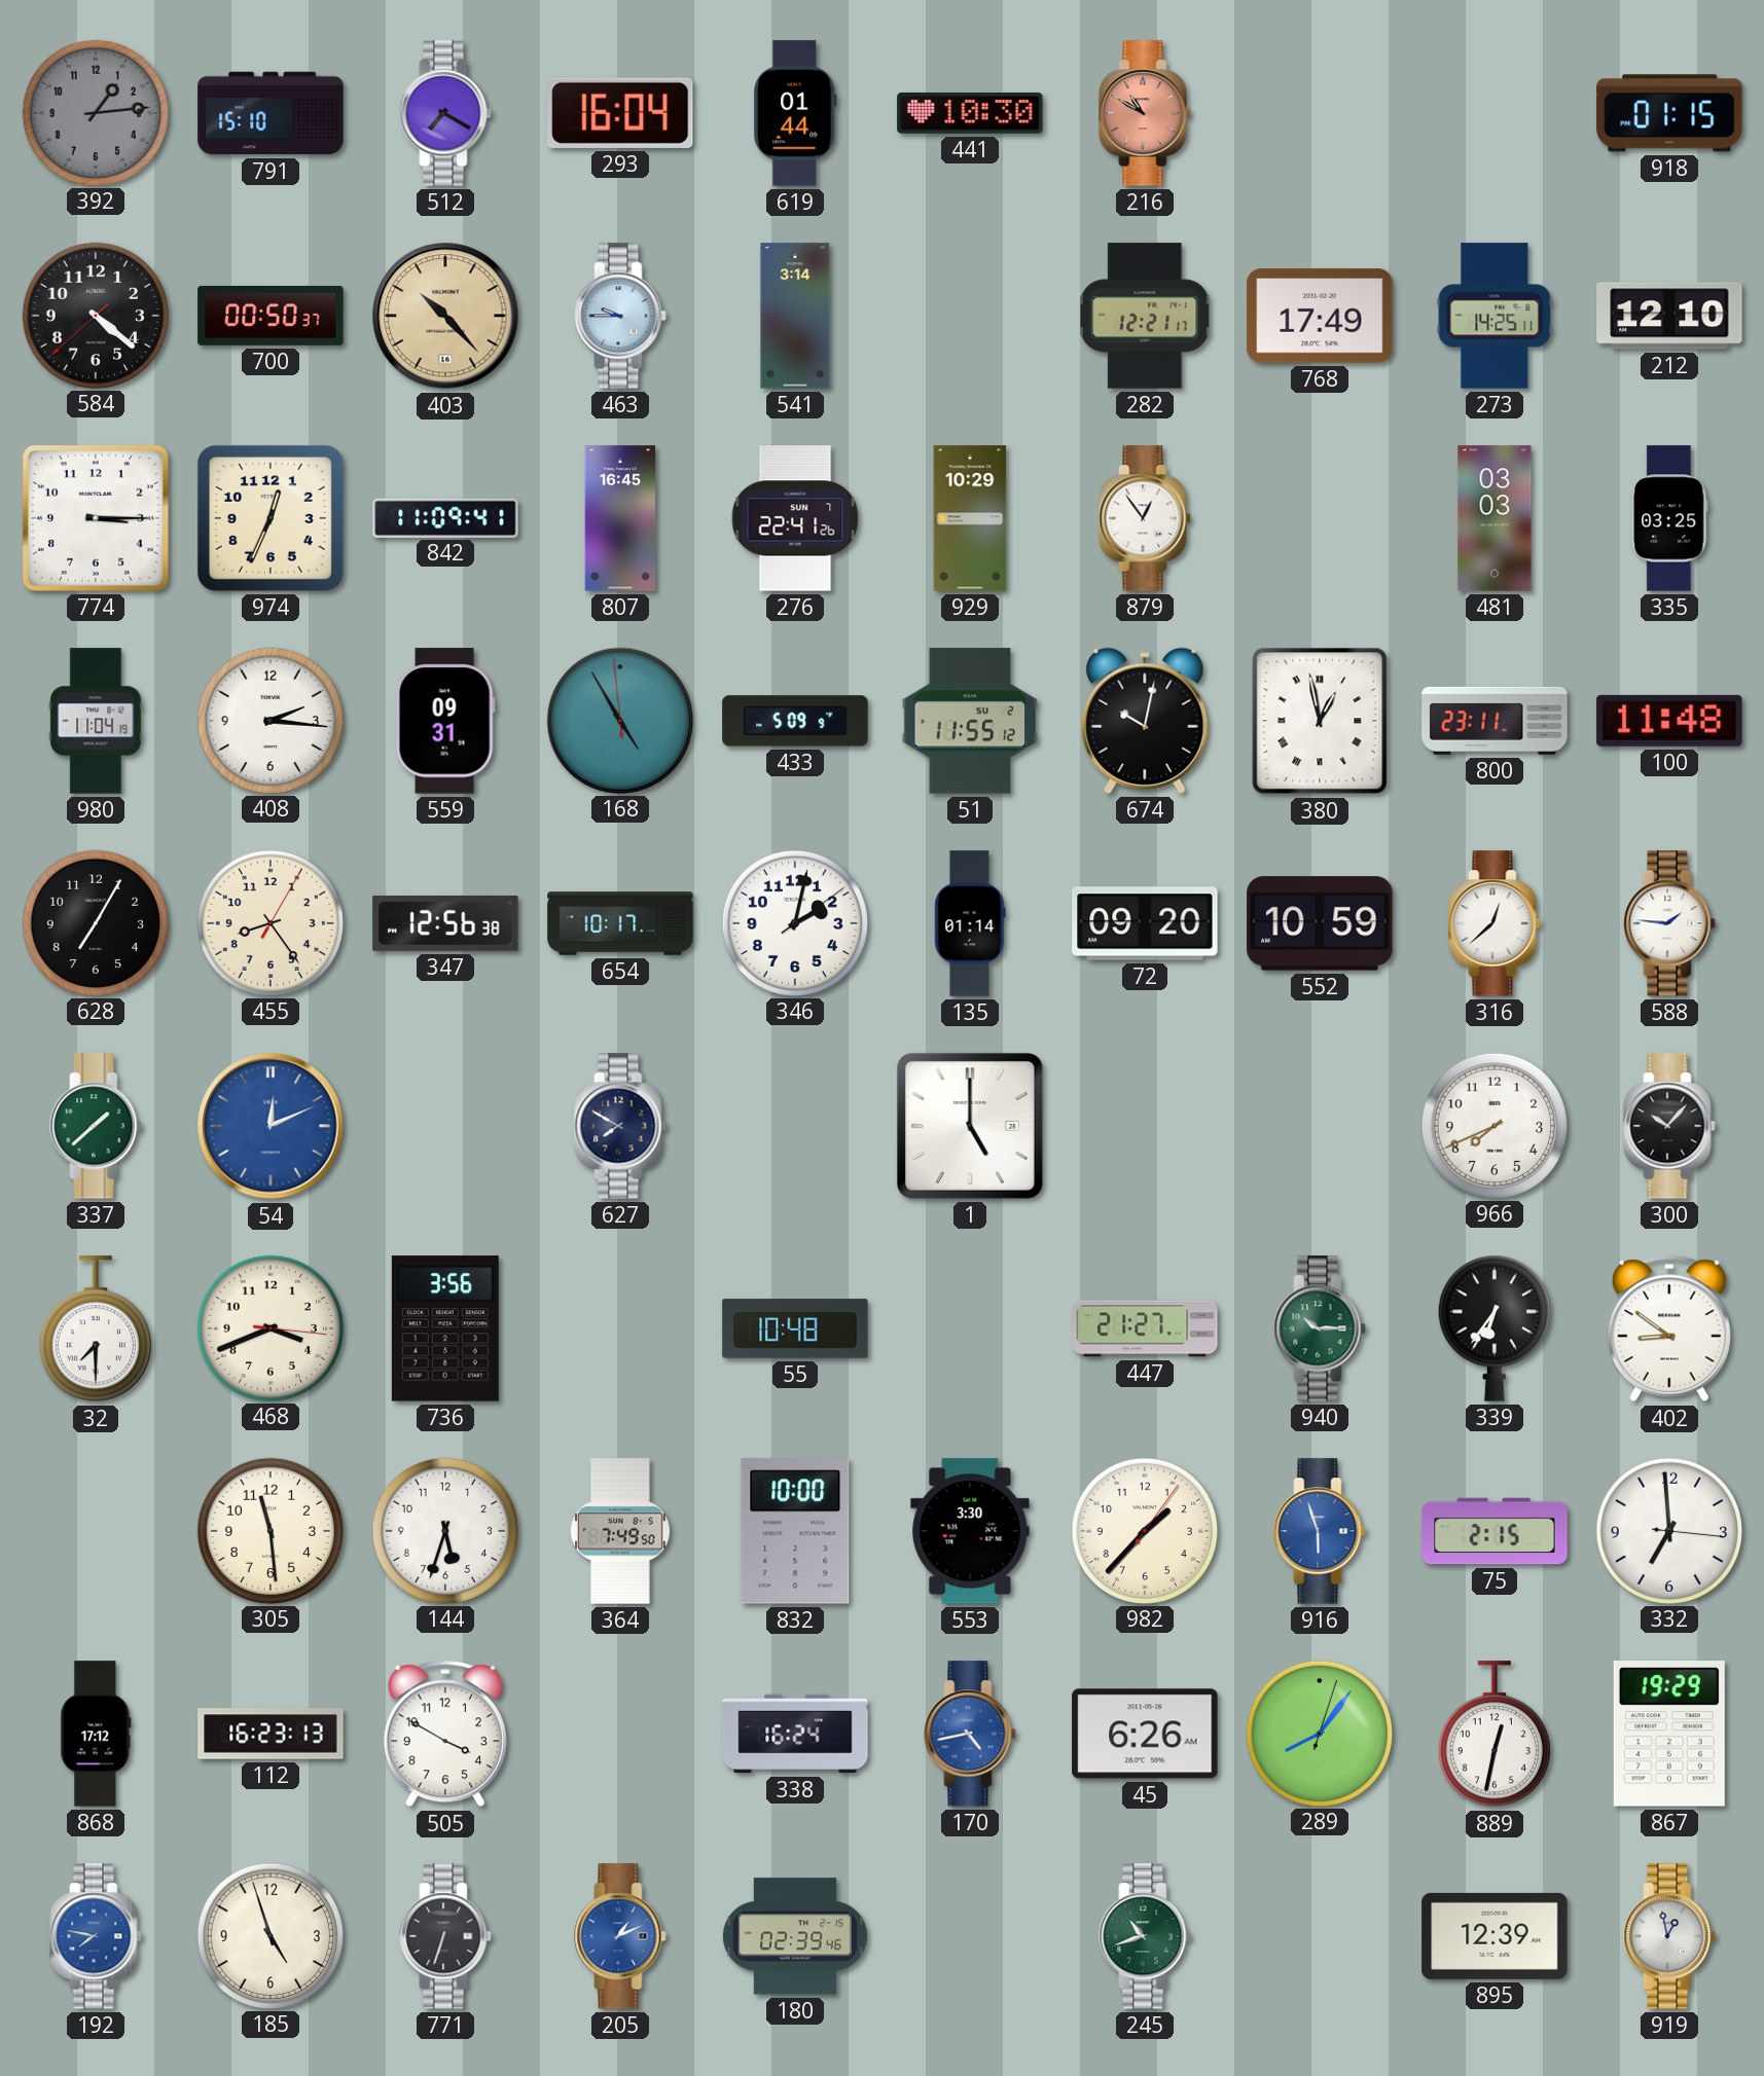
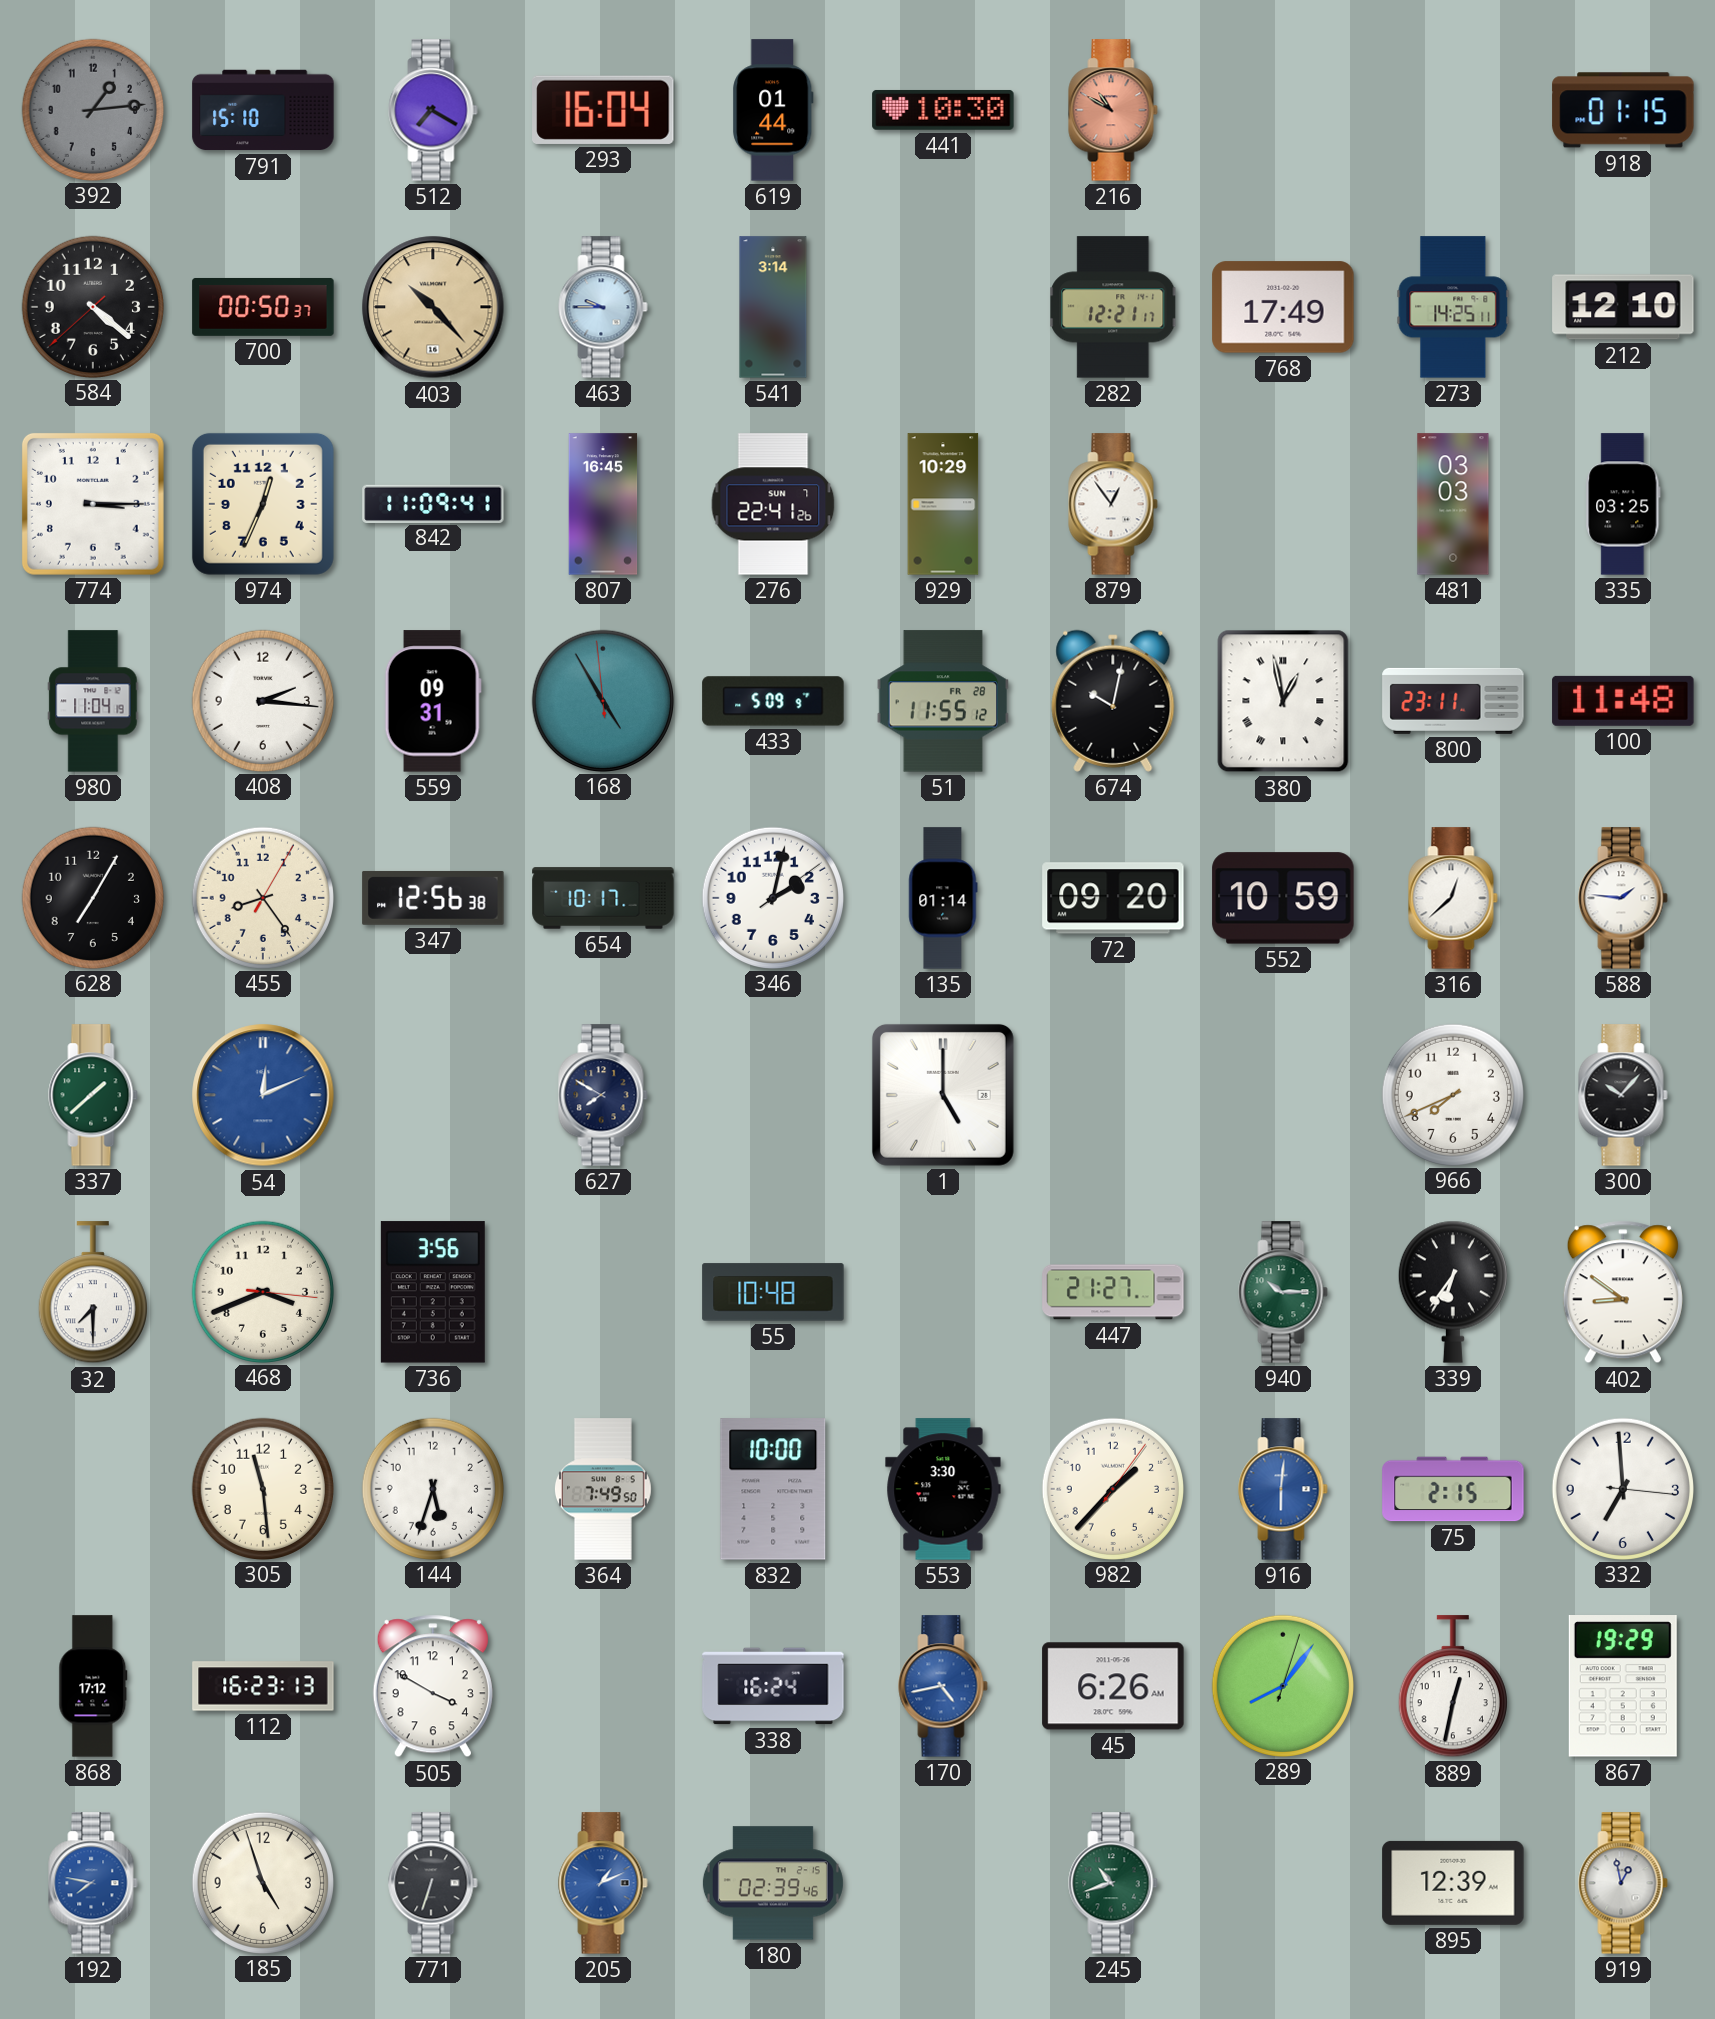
51 date: SU 2 -> FR 28 (943, 701)
916: 5:57 -> 6:01 (1283, 1489)
